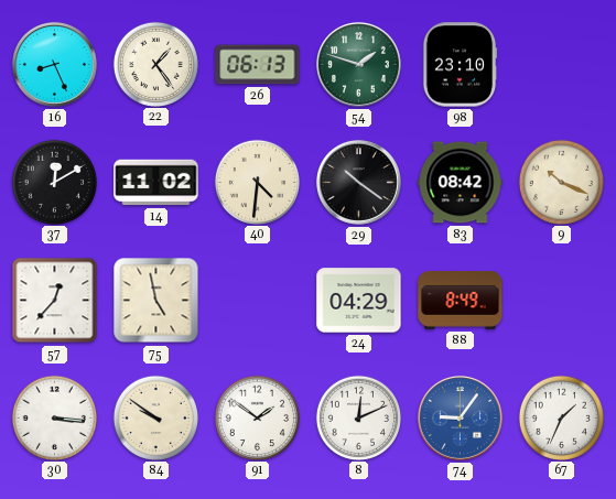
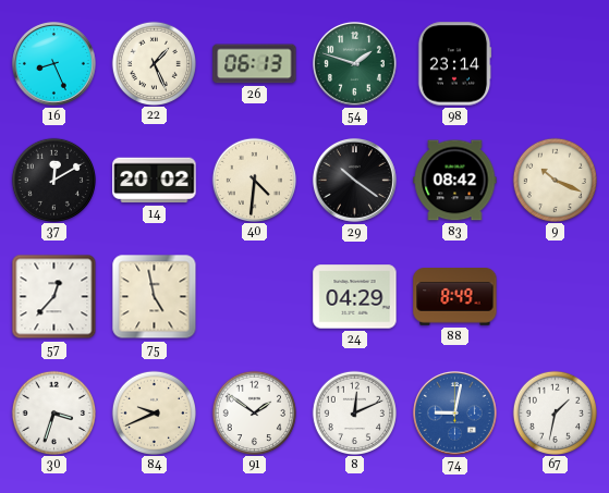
22: 1:24 -> 1:26 (154, 63)
98: 23:10 -> 23:14 (454, 64)
14: 11:02 -> 20:02 (155, 181)
30: 3:16 -> 3:33 (53, 412)
84: 9:51 -> 9:41 (154, 412)
74: 9:06 -> 9:02 (454, 412)
67: 1:34 -> 1:32 (555, 412)
